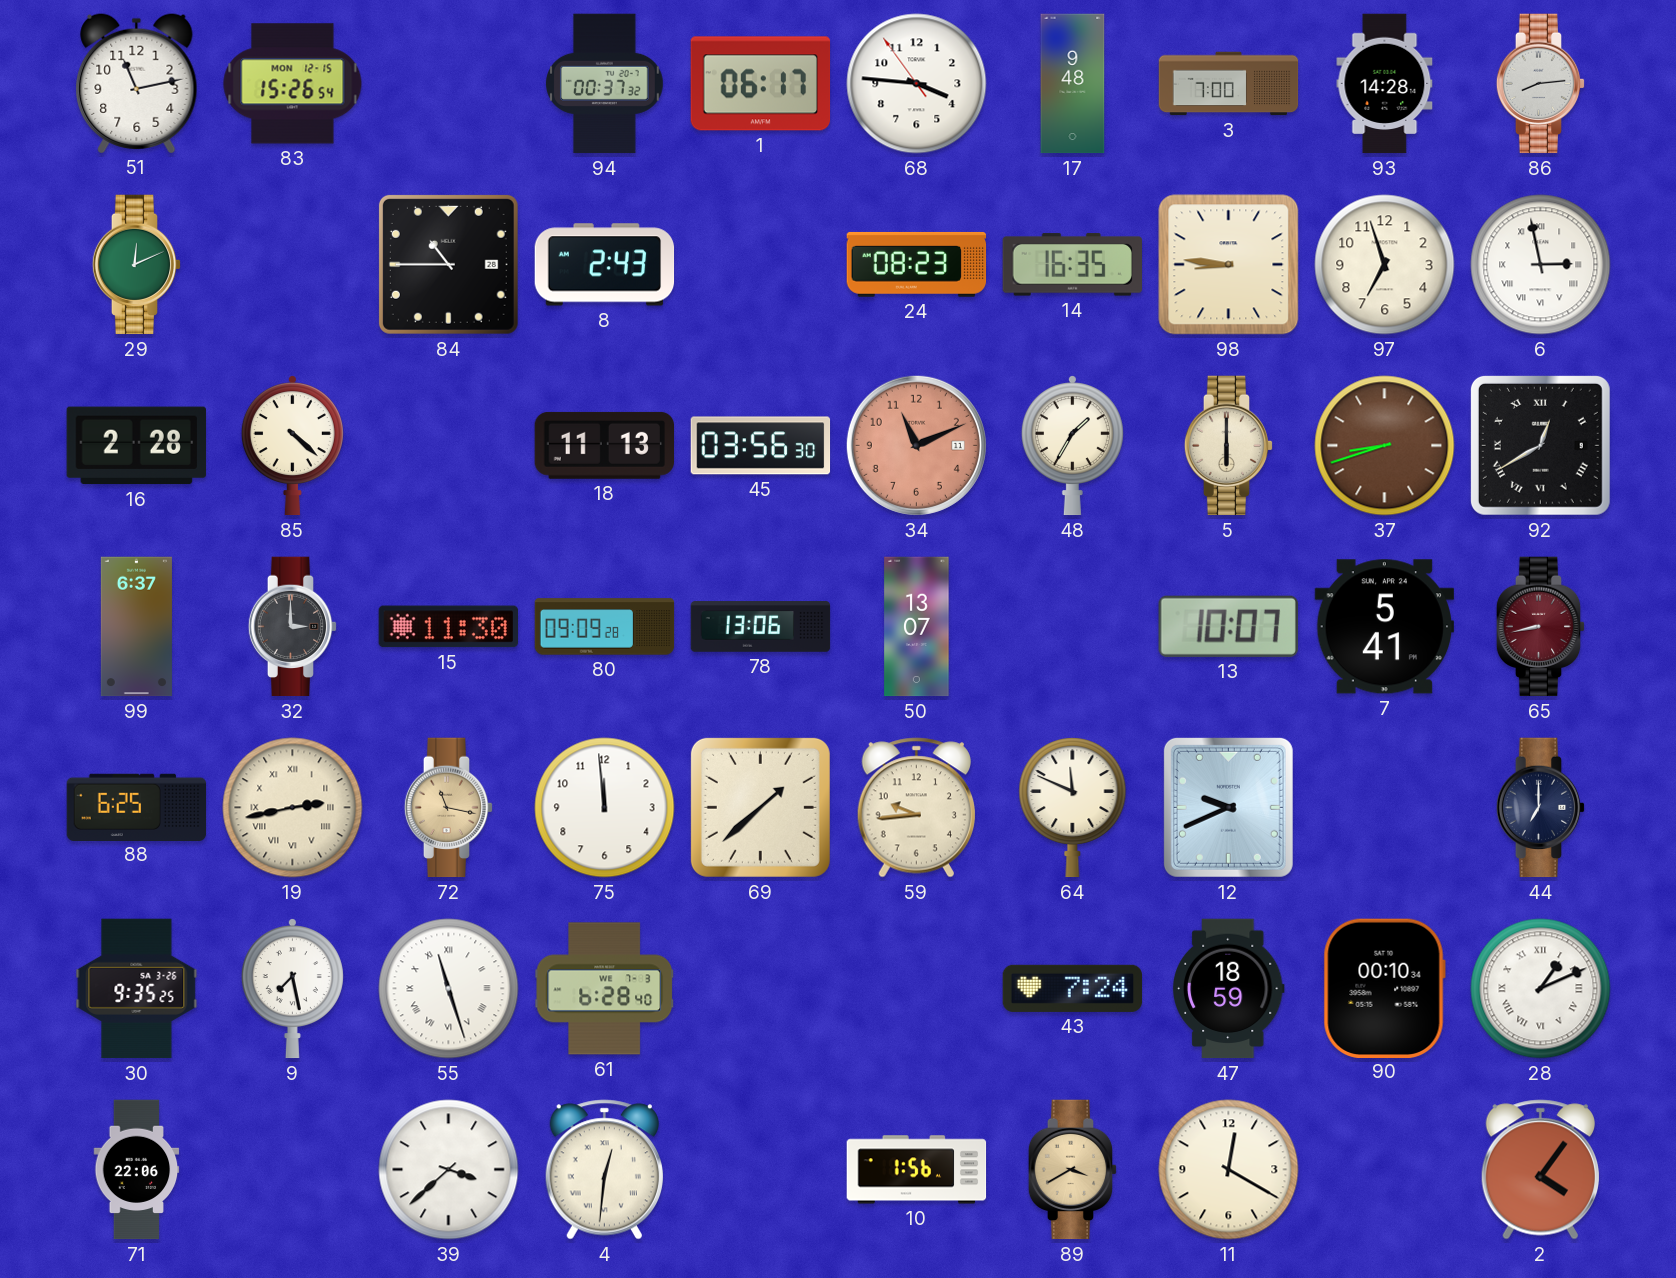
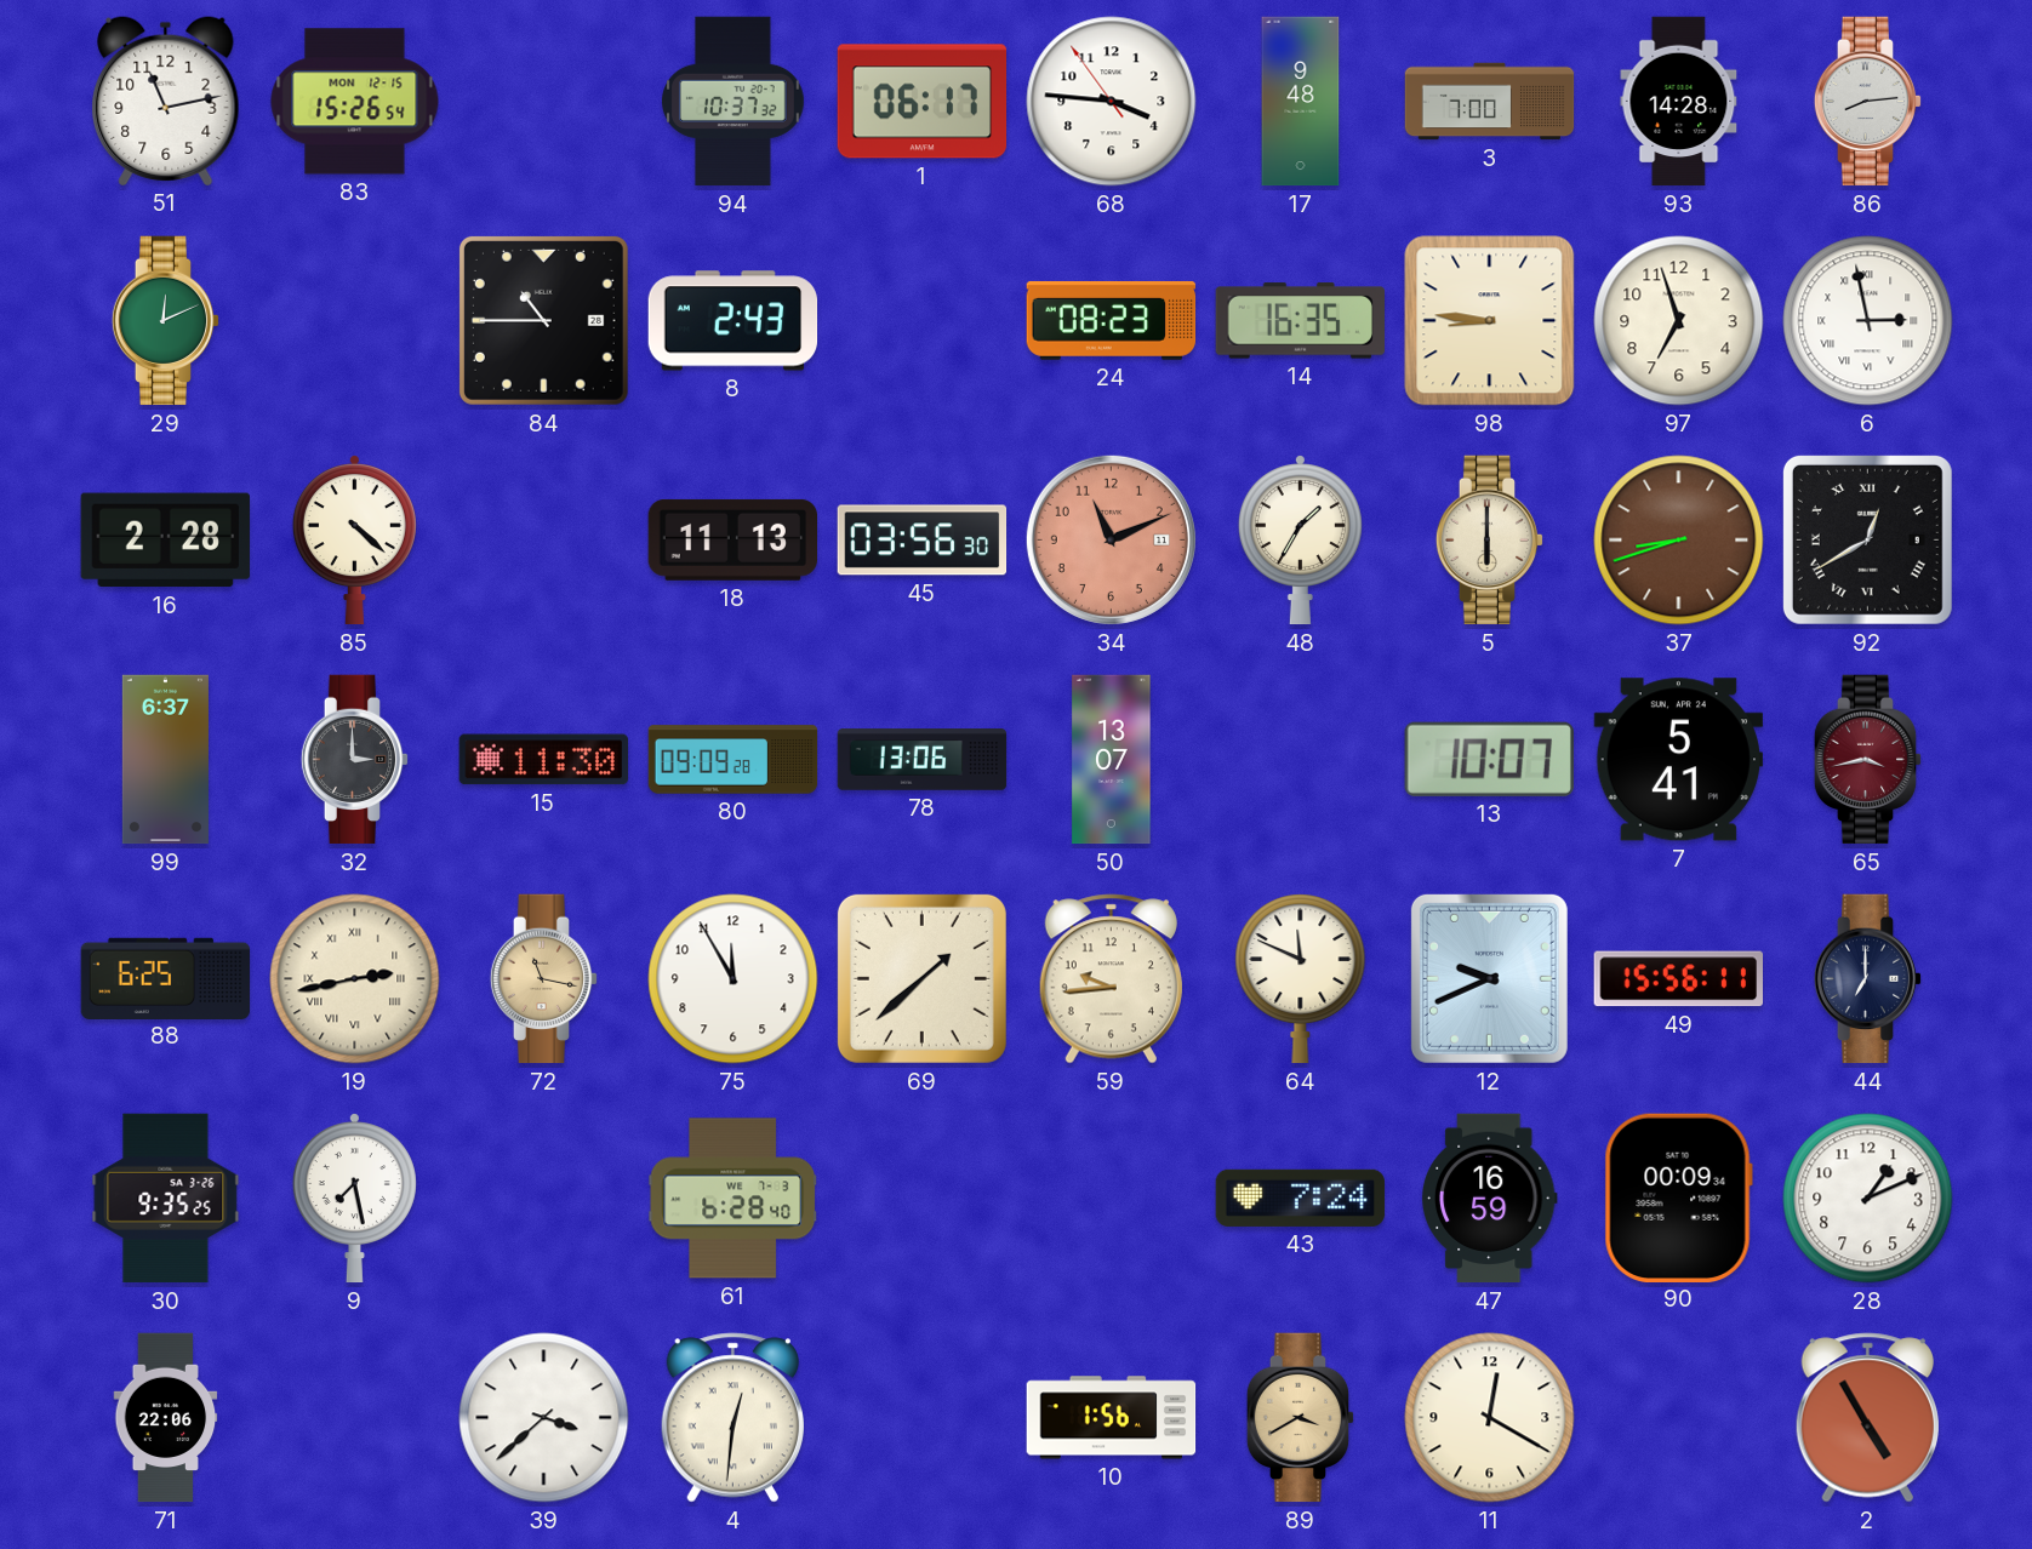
94: 00:37 -> 10:37 (734, 102)
65: 8:43 -> 3:43 (1868, 760)
75: 11:59 -> 11:55 (734, 979)
49: none -> 15:56 (1678, 979)
55: 11:27 -> none (449, 989)
47: 18:59 -> 16:59 (1489, 1199)
90: 00:10 -> 00:09 (1678, 1198)
28 numerals: Roman -> Arabic (1868, 1199)
2: 4:06 -> 4:55 (1867, 1418)
